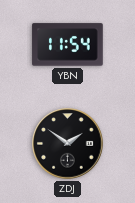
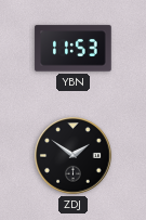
YBN: 11:54 -> 11:53 (74, 49)
